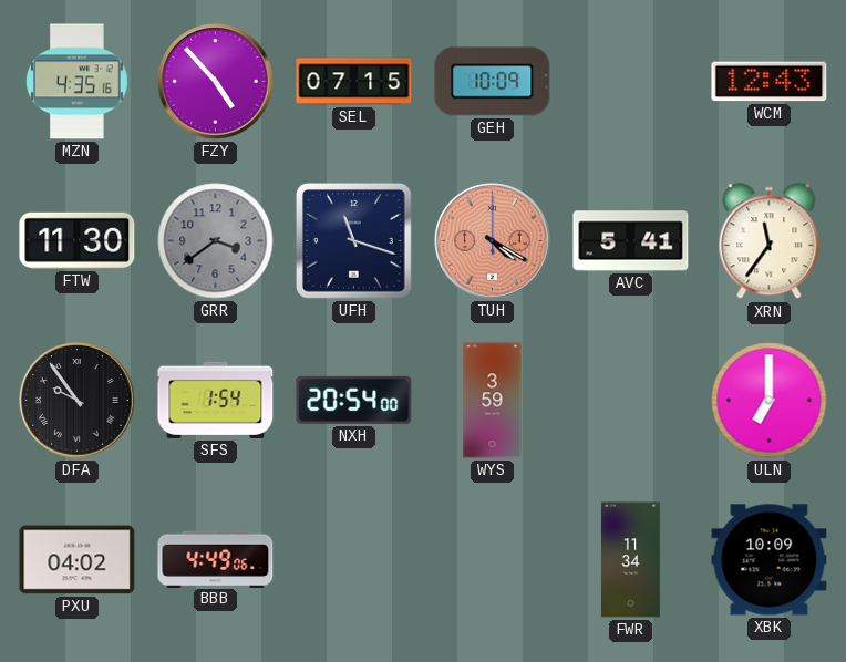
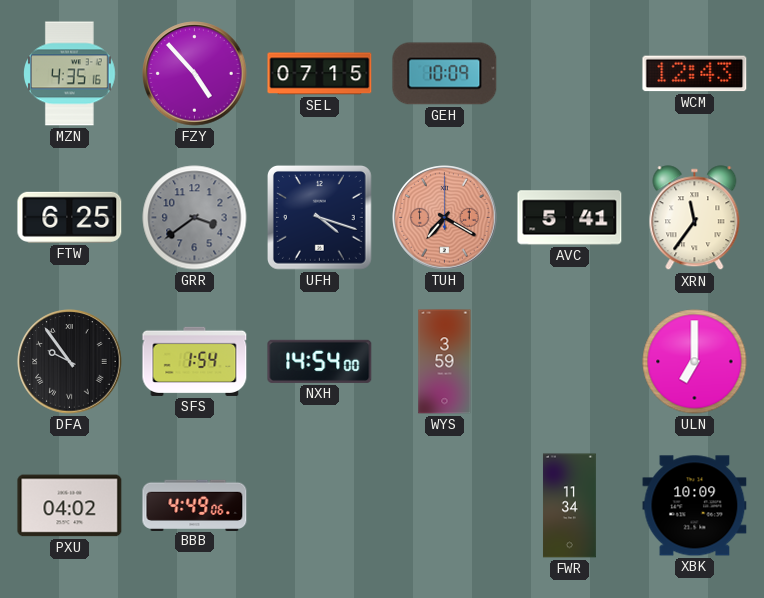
FTW: 11:30 -> 6:25 (70, 217)
UFH: 11:18 -> 4:18 (320, 218)
TUH: 4:20 -> 7:20 (445, 218)
NXH: 20:54 -> 14:54 (320, 361)
